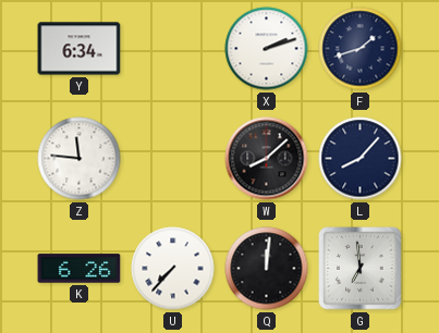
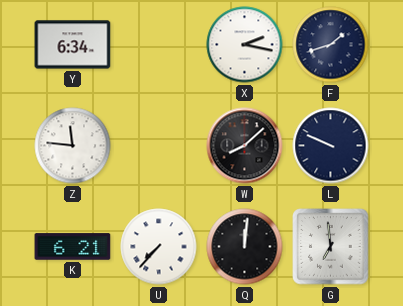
X: 2:12 -> 2:17 (245, 45)
L: 8:07 -> 9:49 (331, 146)
K: 6:26 -> 6:21 (73, 247)
